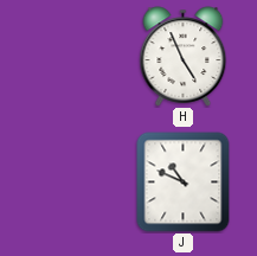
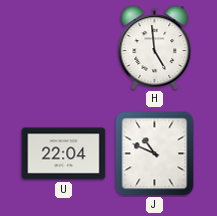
H: 4:56 -> 4:59 (155, 48)
U: none -> 22:04 (64, 154)
